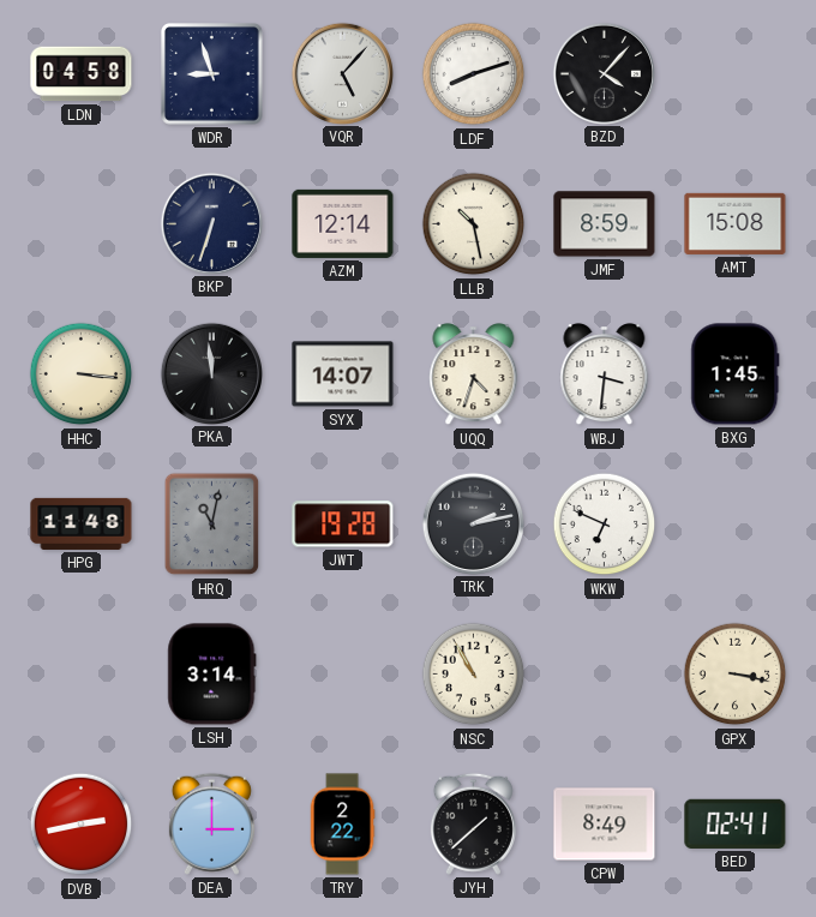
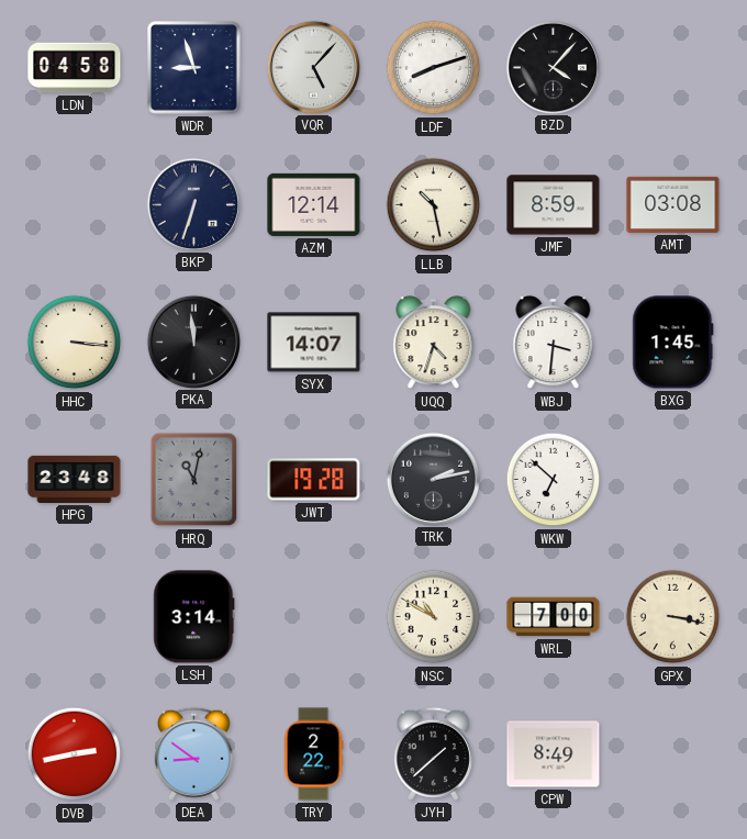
AMT: 15:08 -> 03:08 (673, 204)
HPG: 11:48 -> 23:48 (75, 479)
WKW: 6:49 -> 6:52 (554, 480)
NSC: 10:55 -> 10:50 (434, 617)
WRL: none -> 7:00 (554, 617)
DEA: 3:00 -> 8:51 (193, 753)
BED: 02:41 -> none (736, 823)
